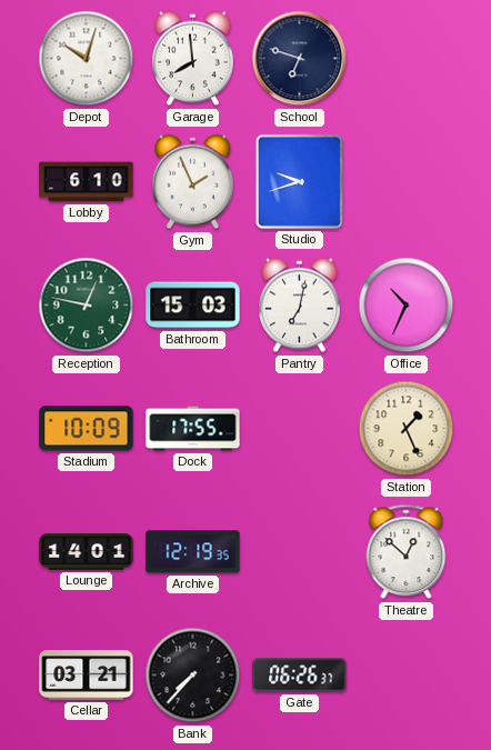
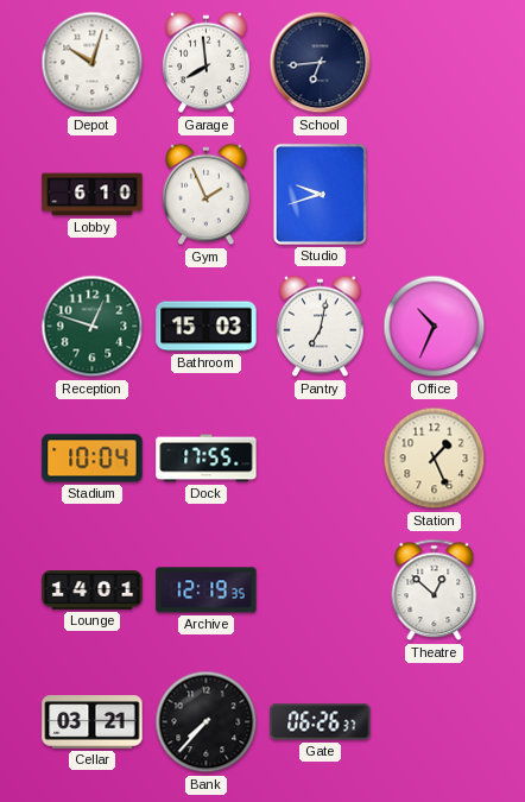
School: 6:48 -> 6:44 (321, 63)
Reception: 12:47 -> 12:48 (93, 327)
Stadium: 10:09 -> 10:04 (93, 459)
